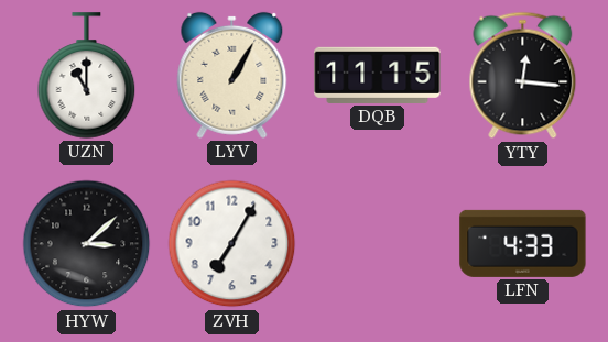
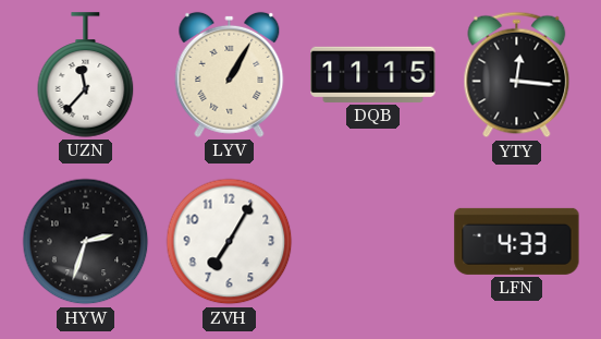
UZN: 11:00 -> 11:37 (86, 75)
HYW: 3:08 -> 2:33 (86, 242)
